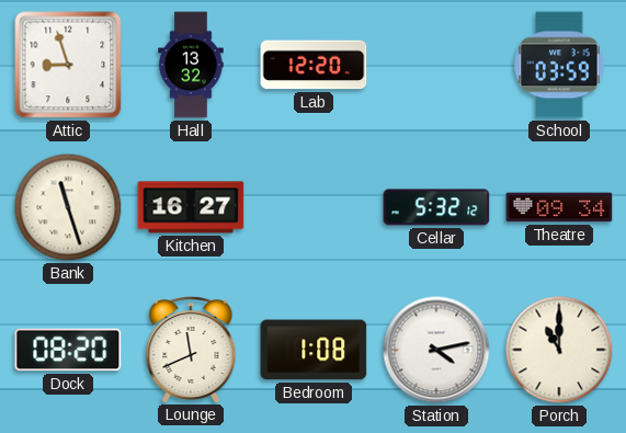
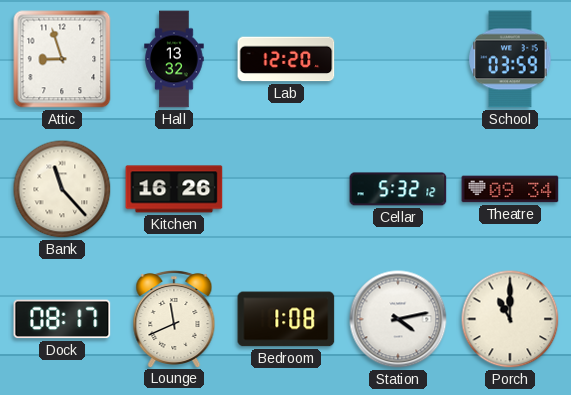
Bank: 11:27 -> 11:23 (62, 189)
Kitchen: 16:27 -> 16:26 (174, 189)
Dock: 08:20 -> 08:17 (62, 319)
